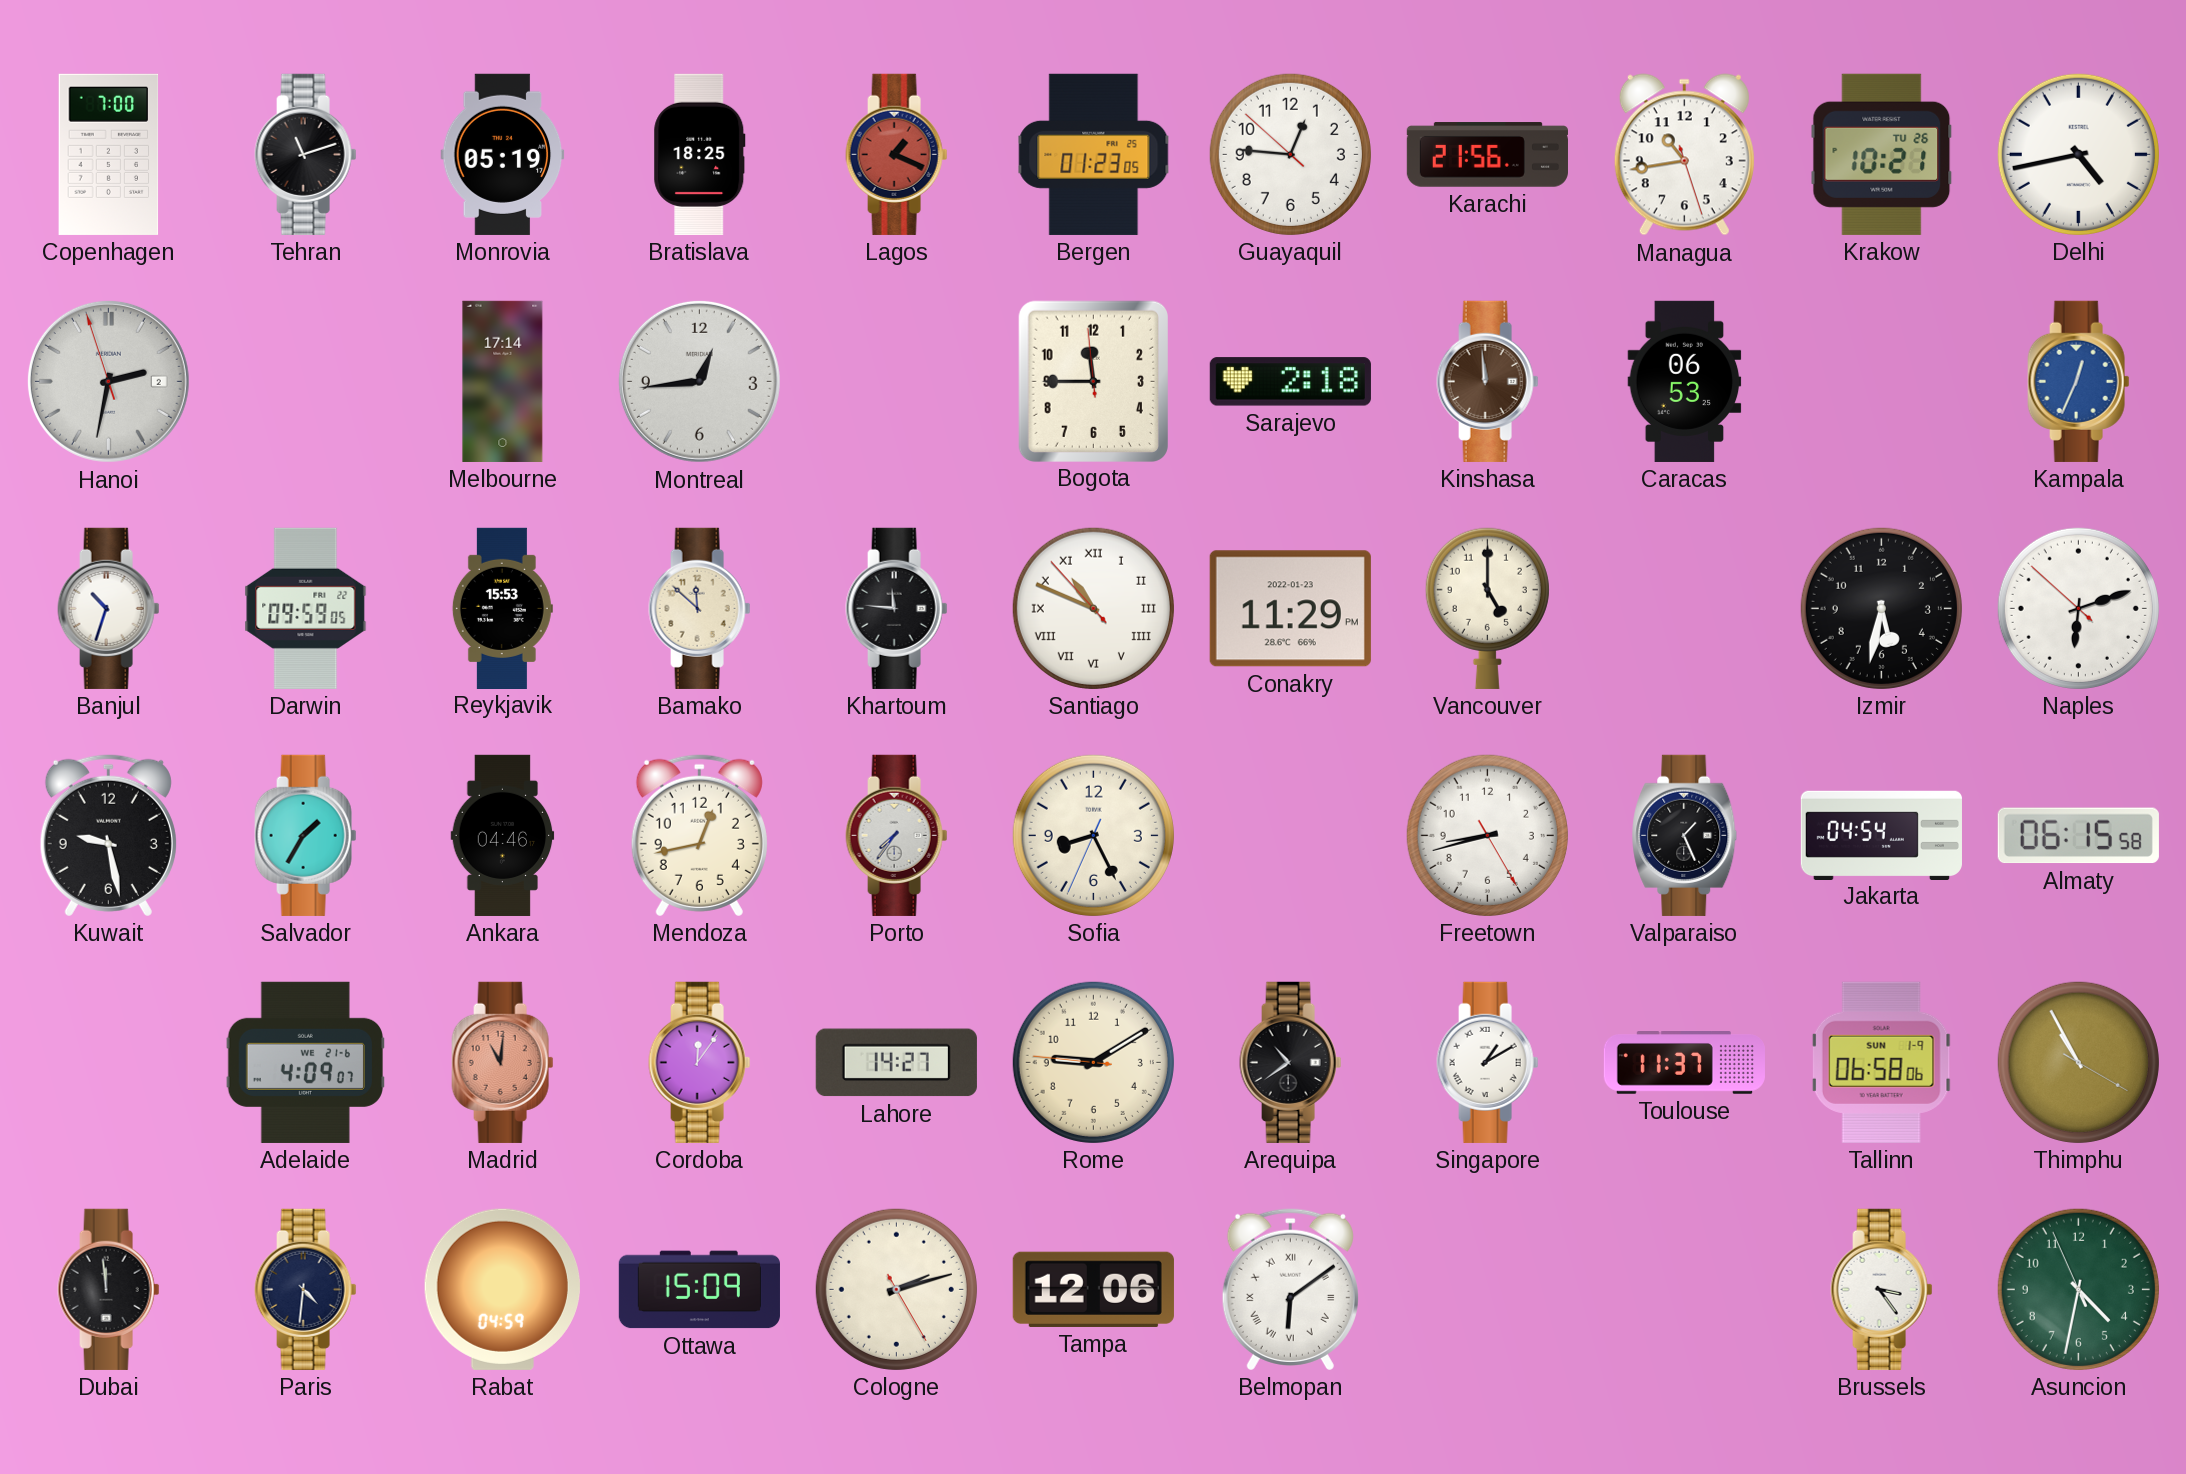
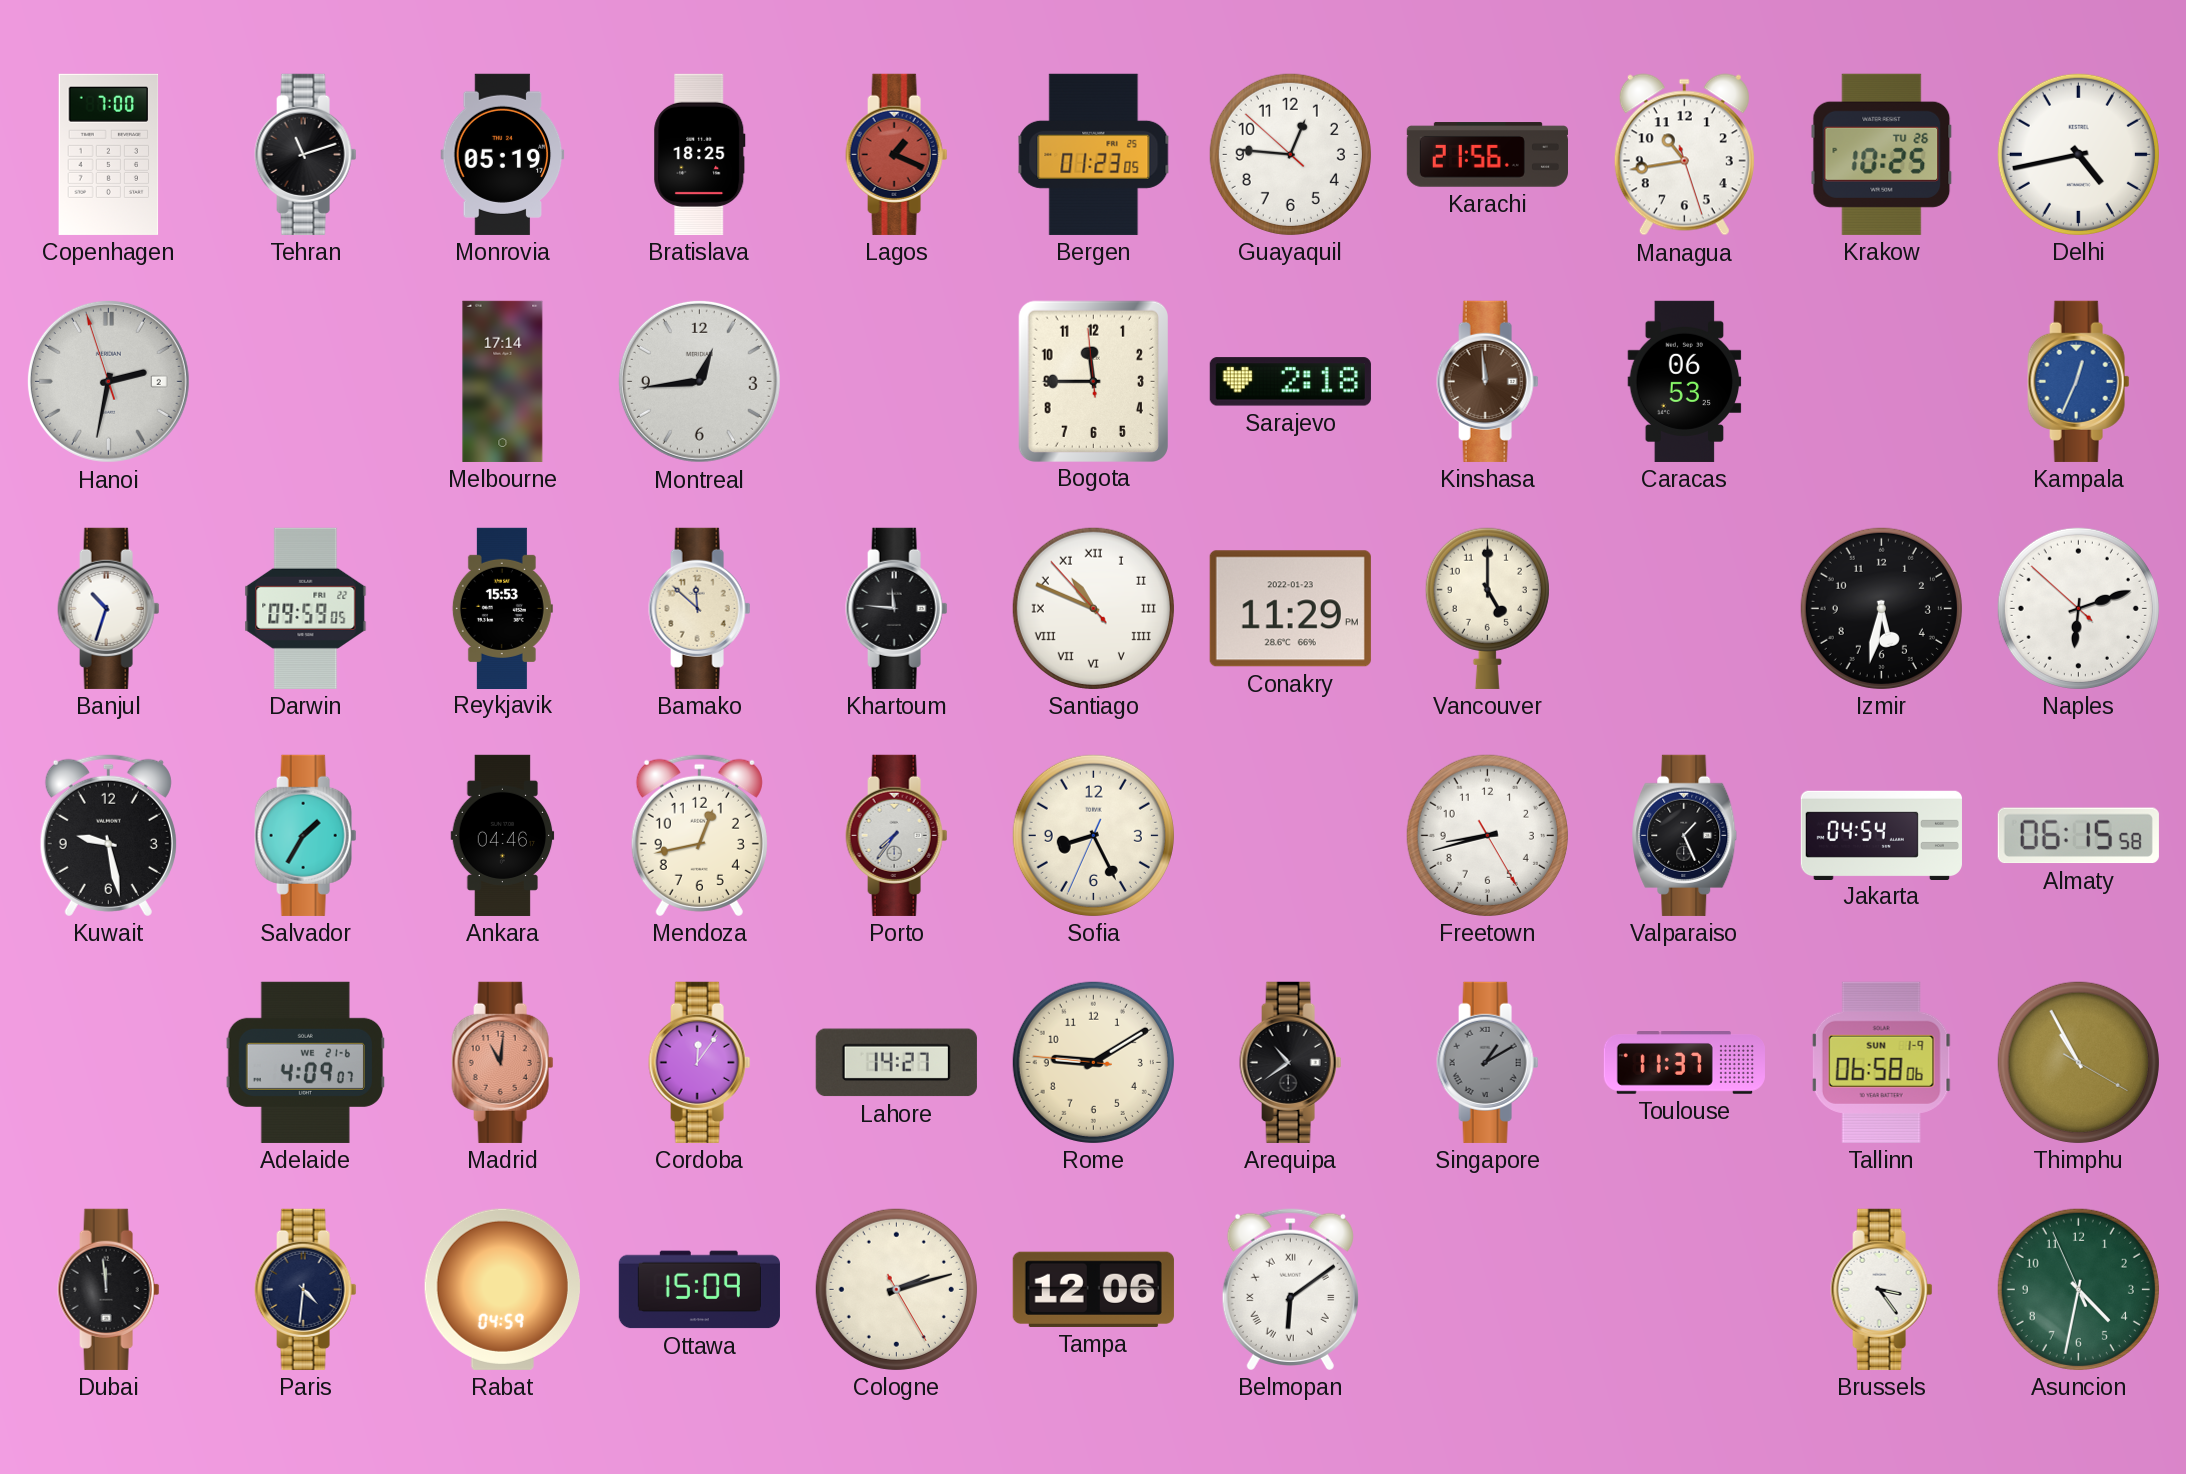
Krakow: 10:21 -> 10:25 (1882, 154)
Singapore dial: white -> grey (1488, 1062)
